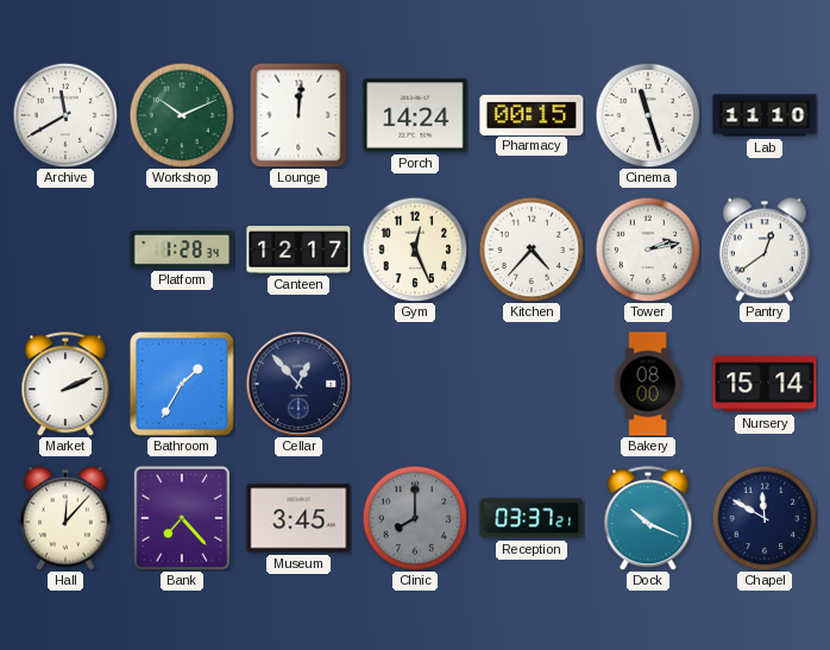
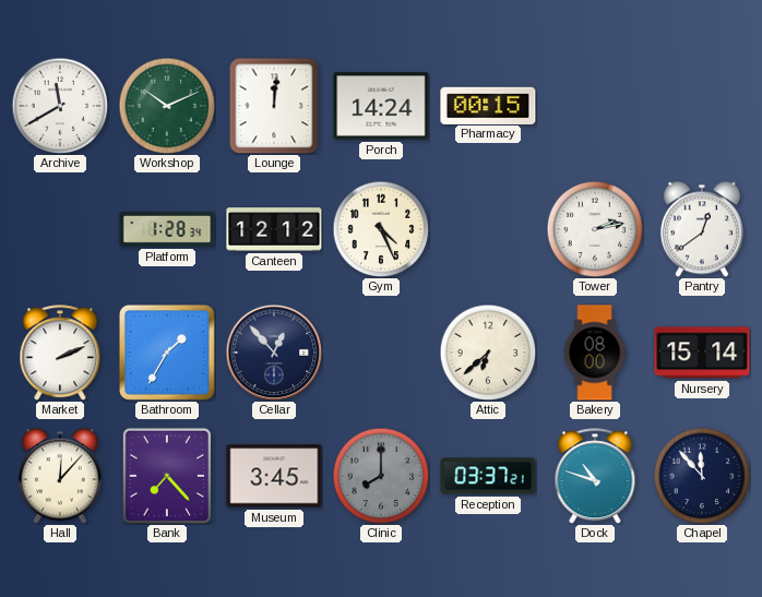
Cinema: 11:27 -> none (648, 115)
Lab: 11:10 -> none (765, 115)
Canteen: 12:17 -> 12:12 (274, 229)
Gym: 12:26 -> 4:26 (381, 229)
Kitchen: 4:37 -> none (532, 250)
Attic: none -> 6:38 (488, 353)
Dock: 10:19 -> 10:48 (595, 476)
Chapel: 11:50 -> 11:53 (702, 476)
